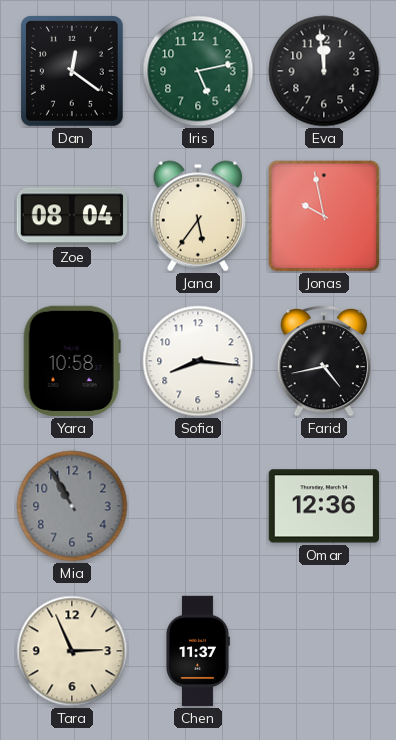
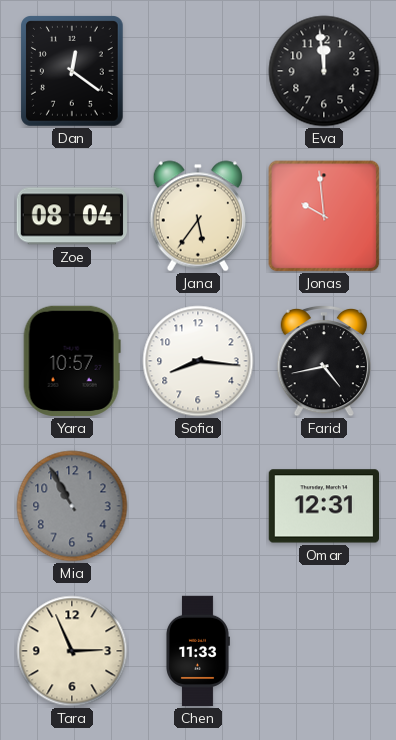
Iris: 5:13 -> none (198, 71)
Jonas: 9:58 -> 9:59 (324, 216)
Yara: 10:58 -> 10:57 (72, 361)
Omar: 12:36 -> 12:31 (323, 506)
Chen: 11:37 -> 11:33 (198, 651)
